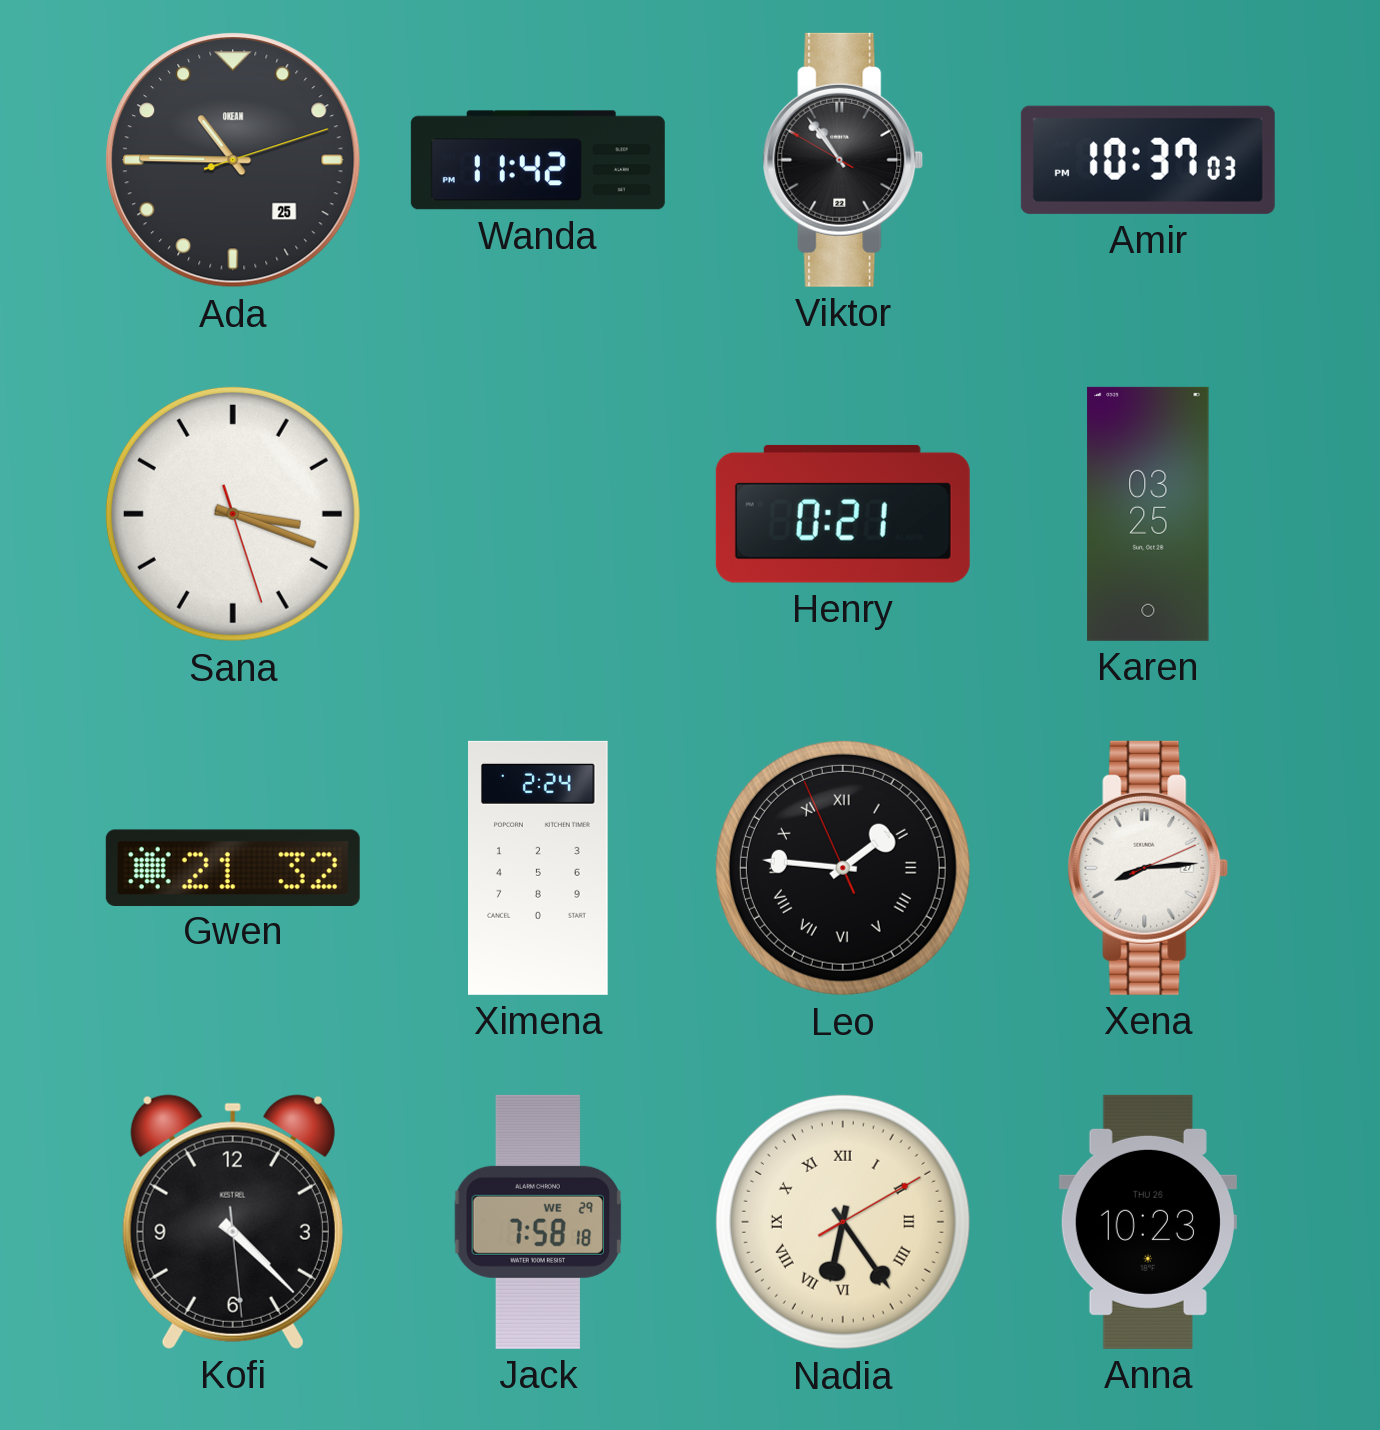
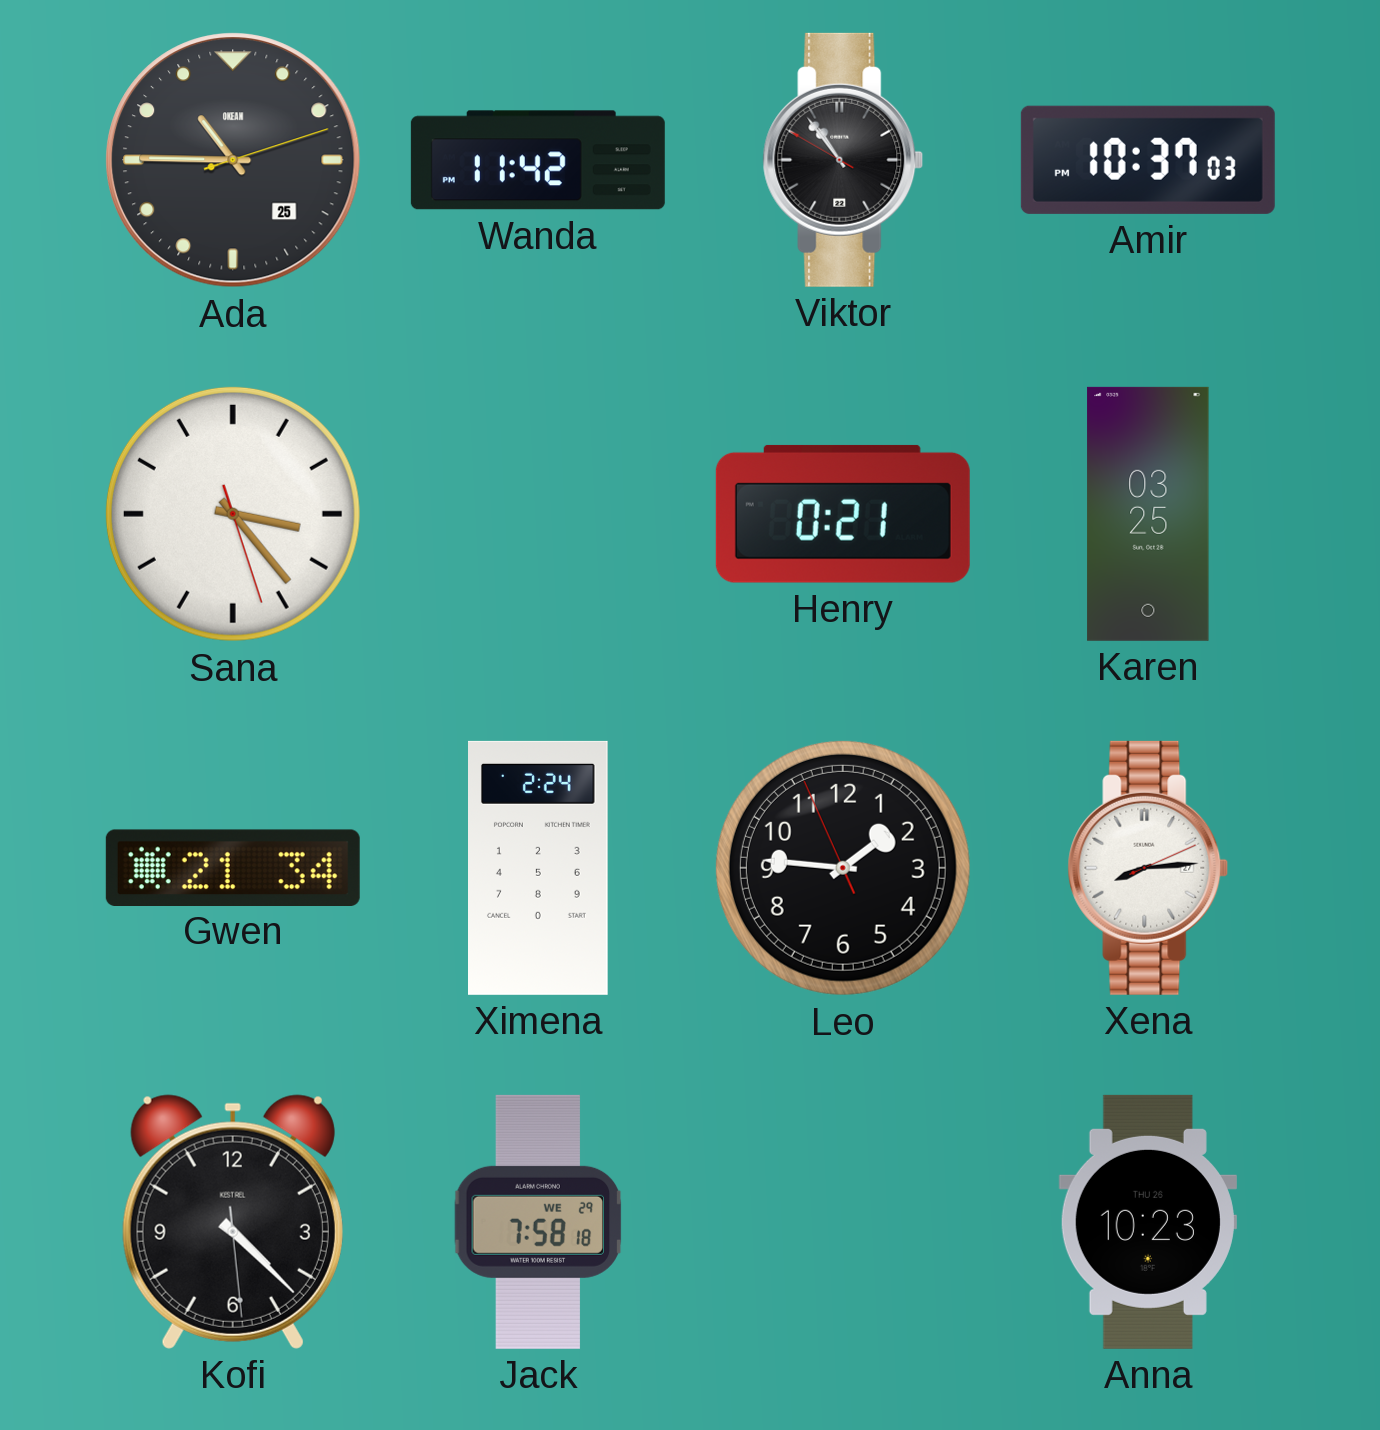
Sana: 3:18 -> 3:23 (233, 514)
Gwen: 21:32 -> 21:34 (233, 867)
Leo numerals: Roman -> Arabic (843, 868)
Nadia: 6:24 -> none (843, 1222)
